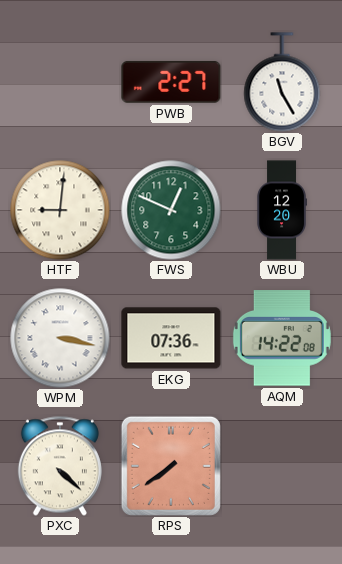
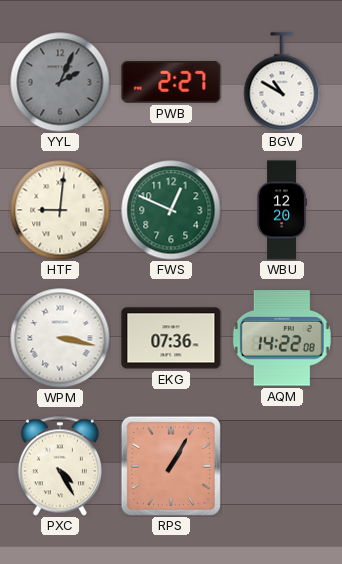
YYL: none -> 2:04 (60, 82)
BGV: 11:25 -> 10:50 (282, 82)
PXC: 4:22 -> 4:25 (60, 466)
RPS: 7:39 -> 1:05 (171, 466)
